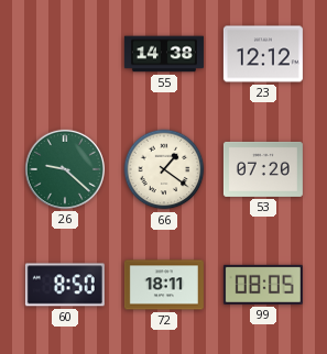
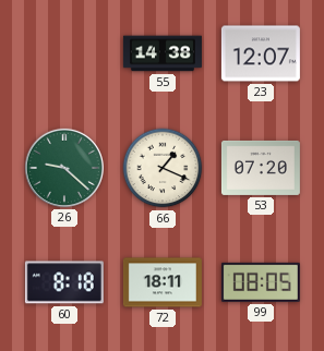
23: 12:12 -> 12:07 (261, 53)
66: 1:21 -> 1:19 (163, 168)
60: 8:50 -> 8:18 (64, 282)
